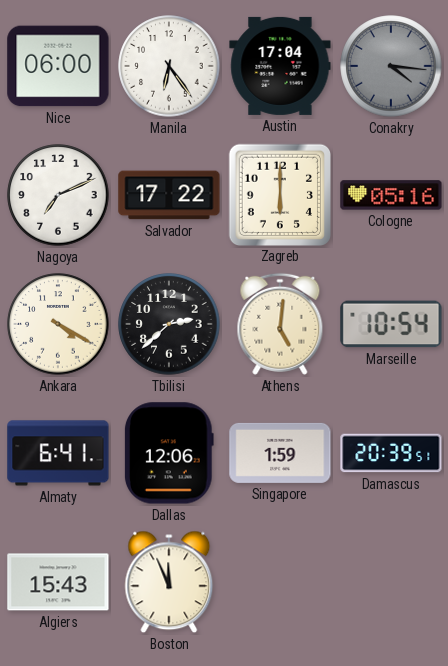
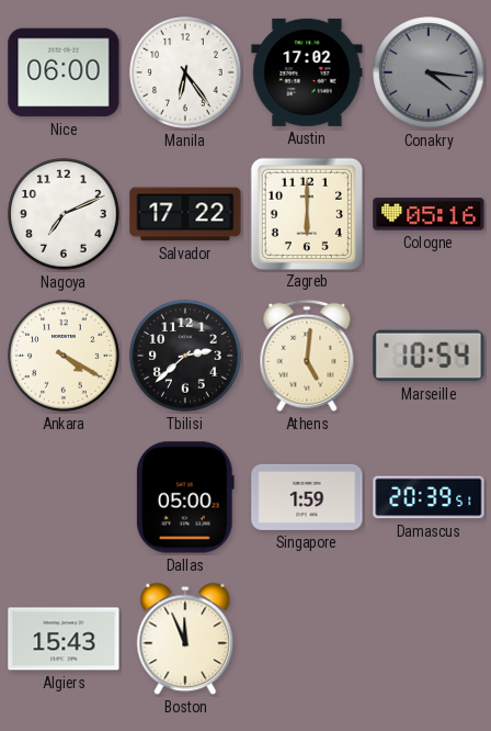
Austin: 17:04 -> 17:02 (307, 72)
Almaty: 6:41 -> none (58, 453)
Dallas: 12:06 -> 05:00 (185, 497)
